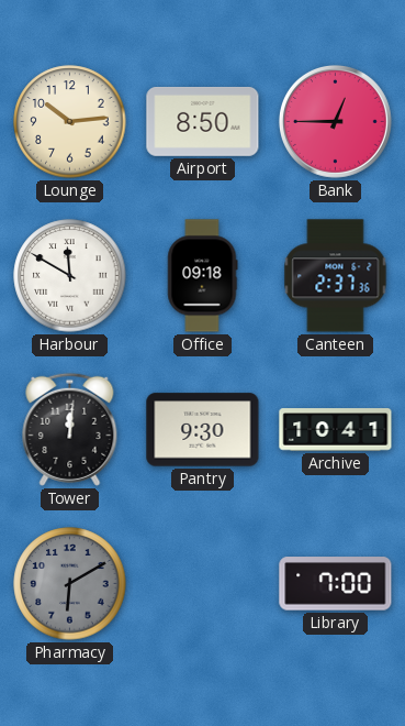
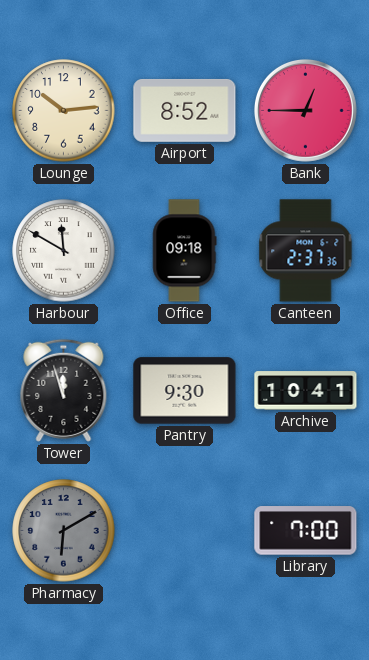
Airport: 8:50 -> 8:52 (185, 110)
Tower: 12:01 -> 11:57 (64, 390)
